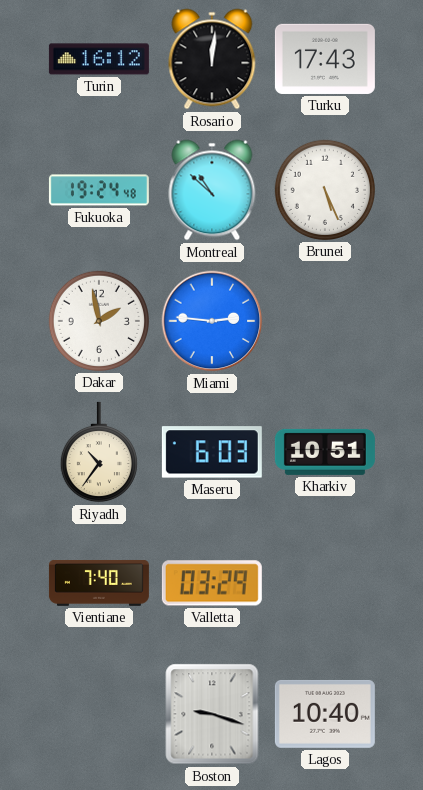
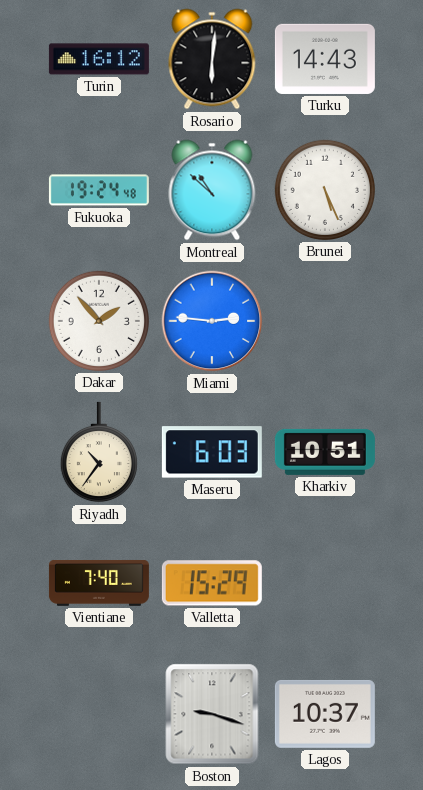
Rosario: 12:01 -> 6:01 (212, 59)
Turku: 17:43 -> 14:43 (325, 59)
Dakar: 1:58 -> 1:53 (99, 321)
Valletta: 03:29 -> 15:29 (212, 583)
Lagos: 10:40 -> 10:37 (325, 714)
